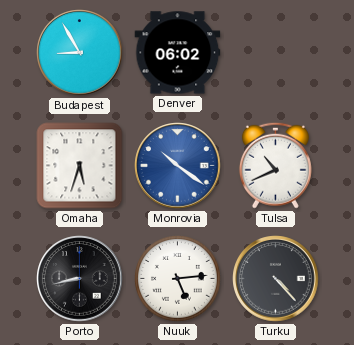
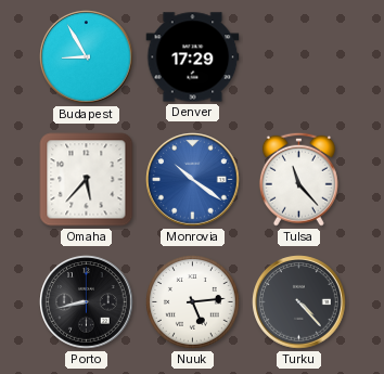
Denver: 06:02 -> 17:29 (193, 57)
Omaha: 5:33 -> 5:37 (87, 180)
Tulsa: 10:41 -> 11:23 (298, 179)
